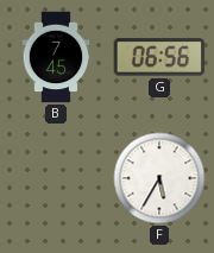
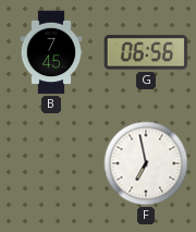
F: 5:35 -> 6:58 (146, 163)
